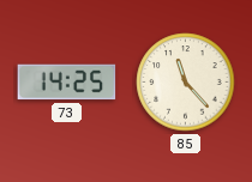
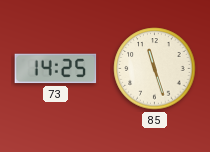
85: 11:23 -> 11:27 (155, 69)
